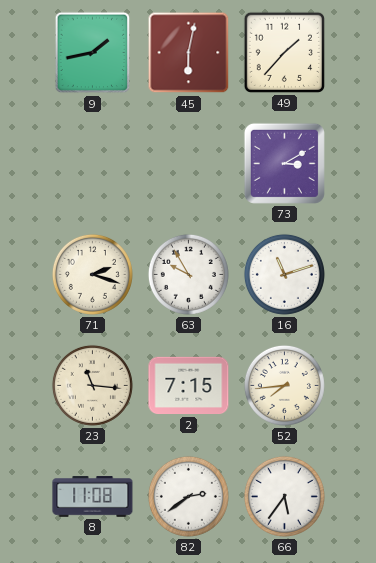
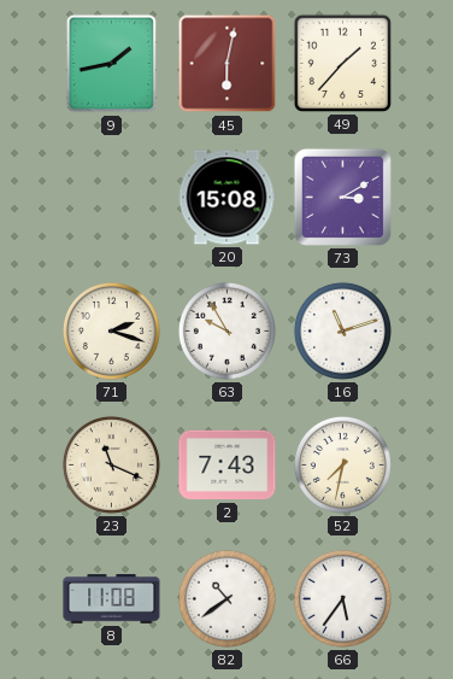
20: none -> 15:08 (226, 198)
23: 11:16 -> 11:19 (111, 464)
2: 7:15 -> 7:43 (228, 466)
52: 7:44 -> 7:32 (342, 464)
82: 2:39 -> 10:39 (226, 598)
